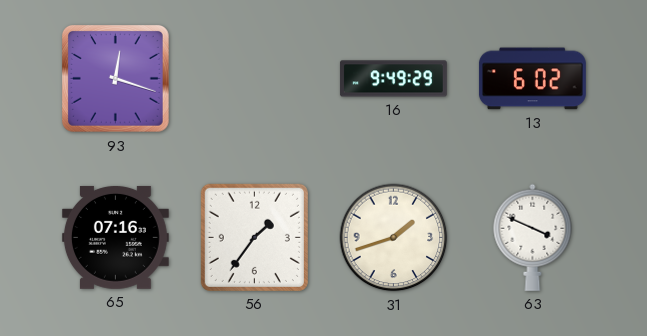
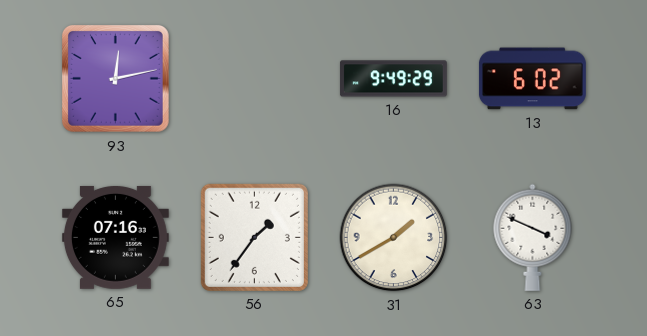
93: 12:18 -> 12:13 (115, 78)
31: 1:42 -> 1:40 (394, 238)
